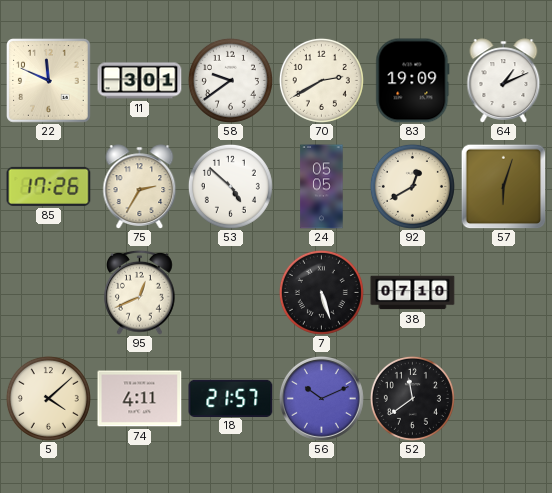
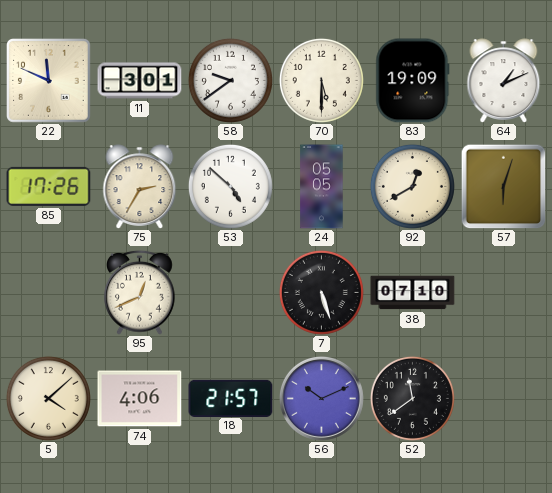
70: 2:40 -> 5:30 (321, 80)
74: 4:11 -> 4:06 (140, 399)
